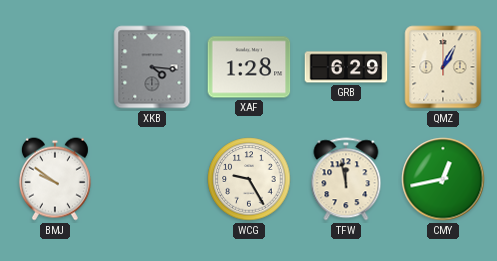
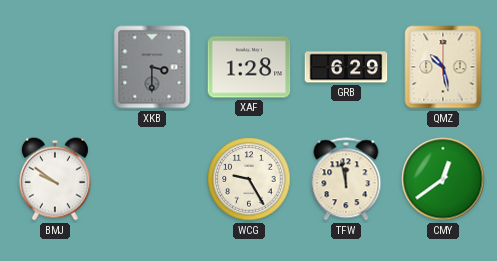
XKB: 4:16 -> 3:30 (152, 67)
QMZ: 1:05 -> 10:28 (443, 67)
CMY: 12:43 -> 12:39 (443, 179)
